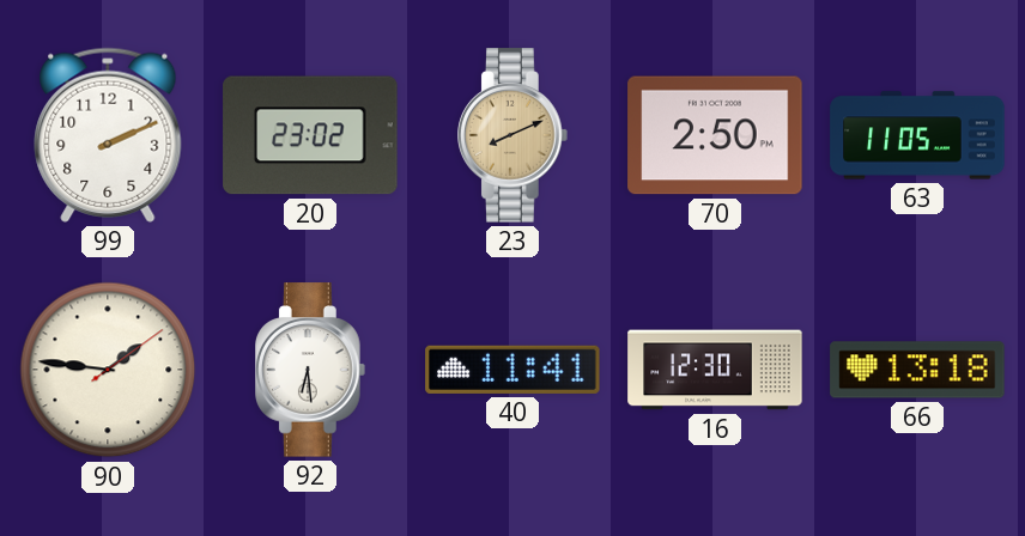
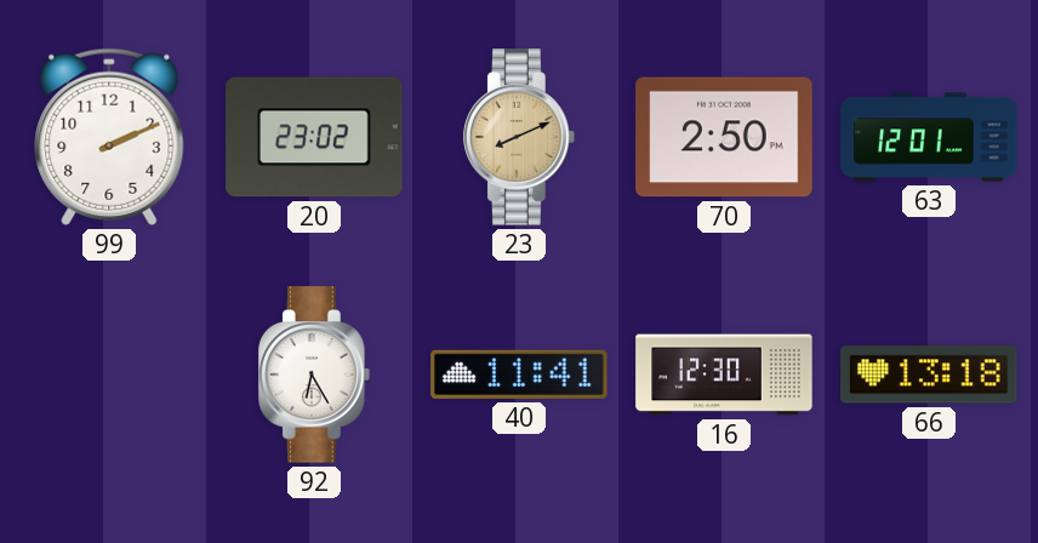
63: 11:05 -> 12:01 (929, 137)
90: 1:46 -> none (108, 370)
92: 6:29 -> 6:25 (315, 375)
